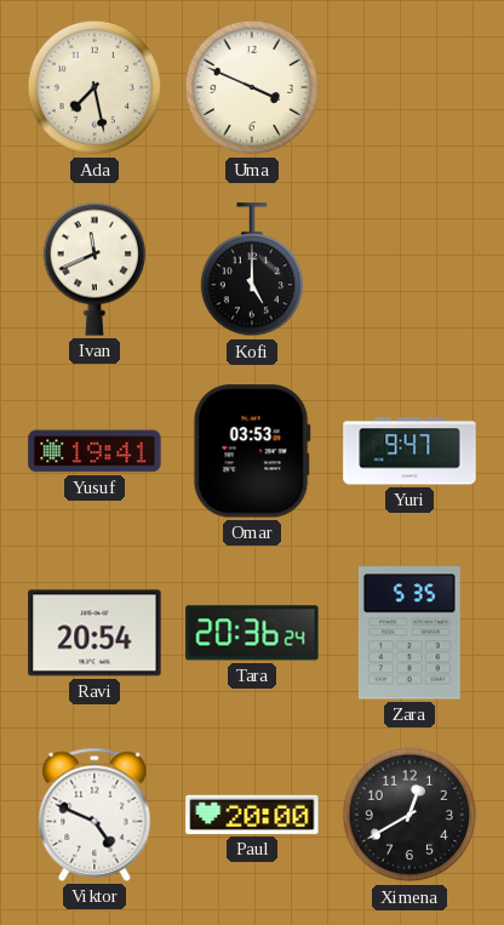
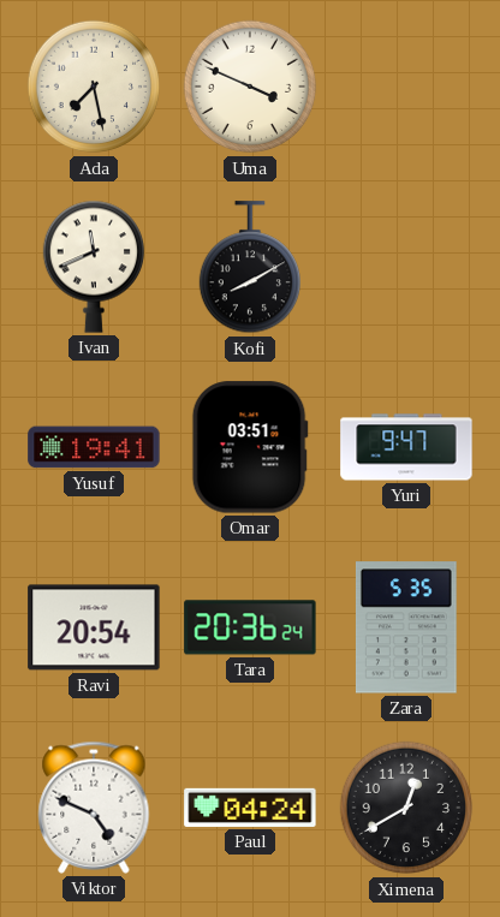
Kofi: 5:00 -> 8:10 (249, 268)
Omar: 03:53 -> 03:51 (250, 447)
Paul: 20:00 -> 04:24 (250, 808)
